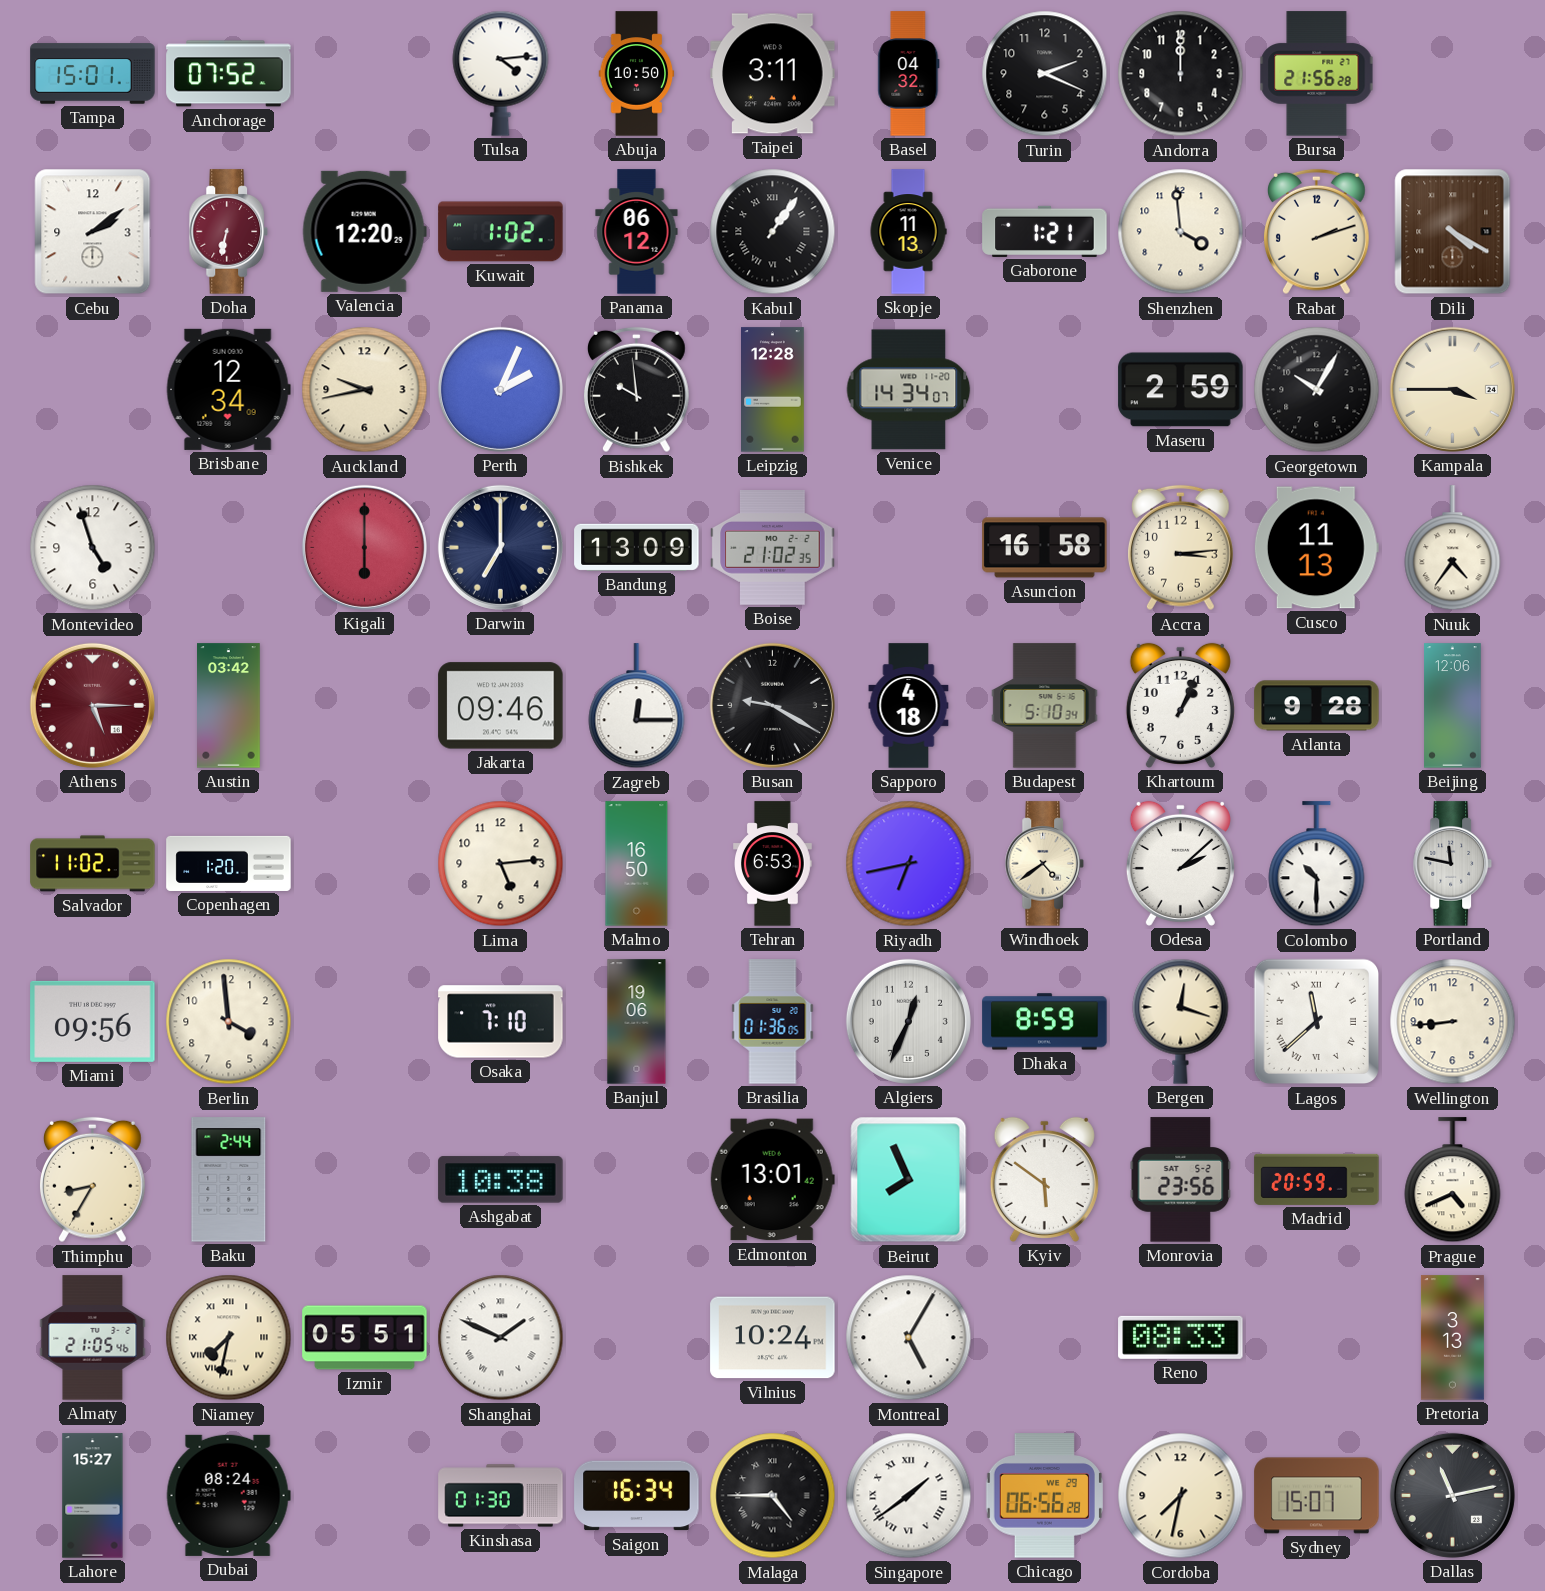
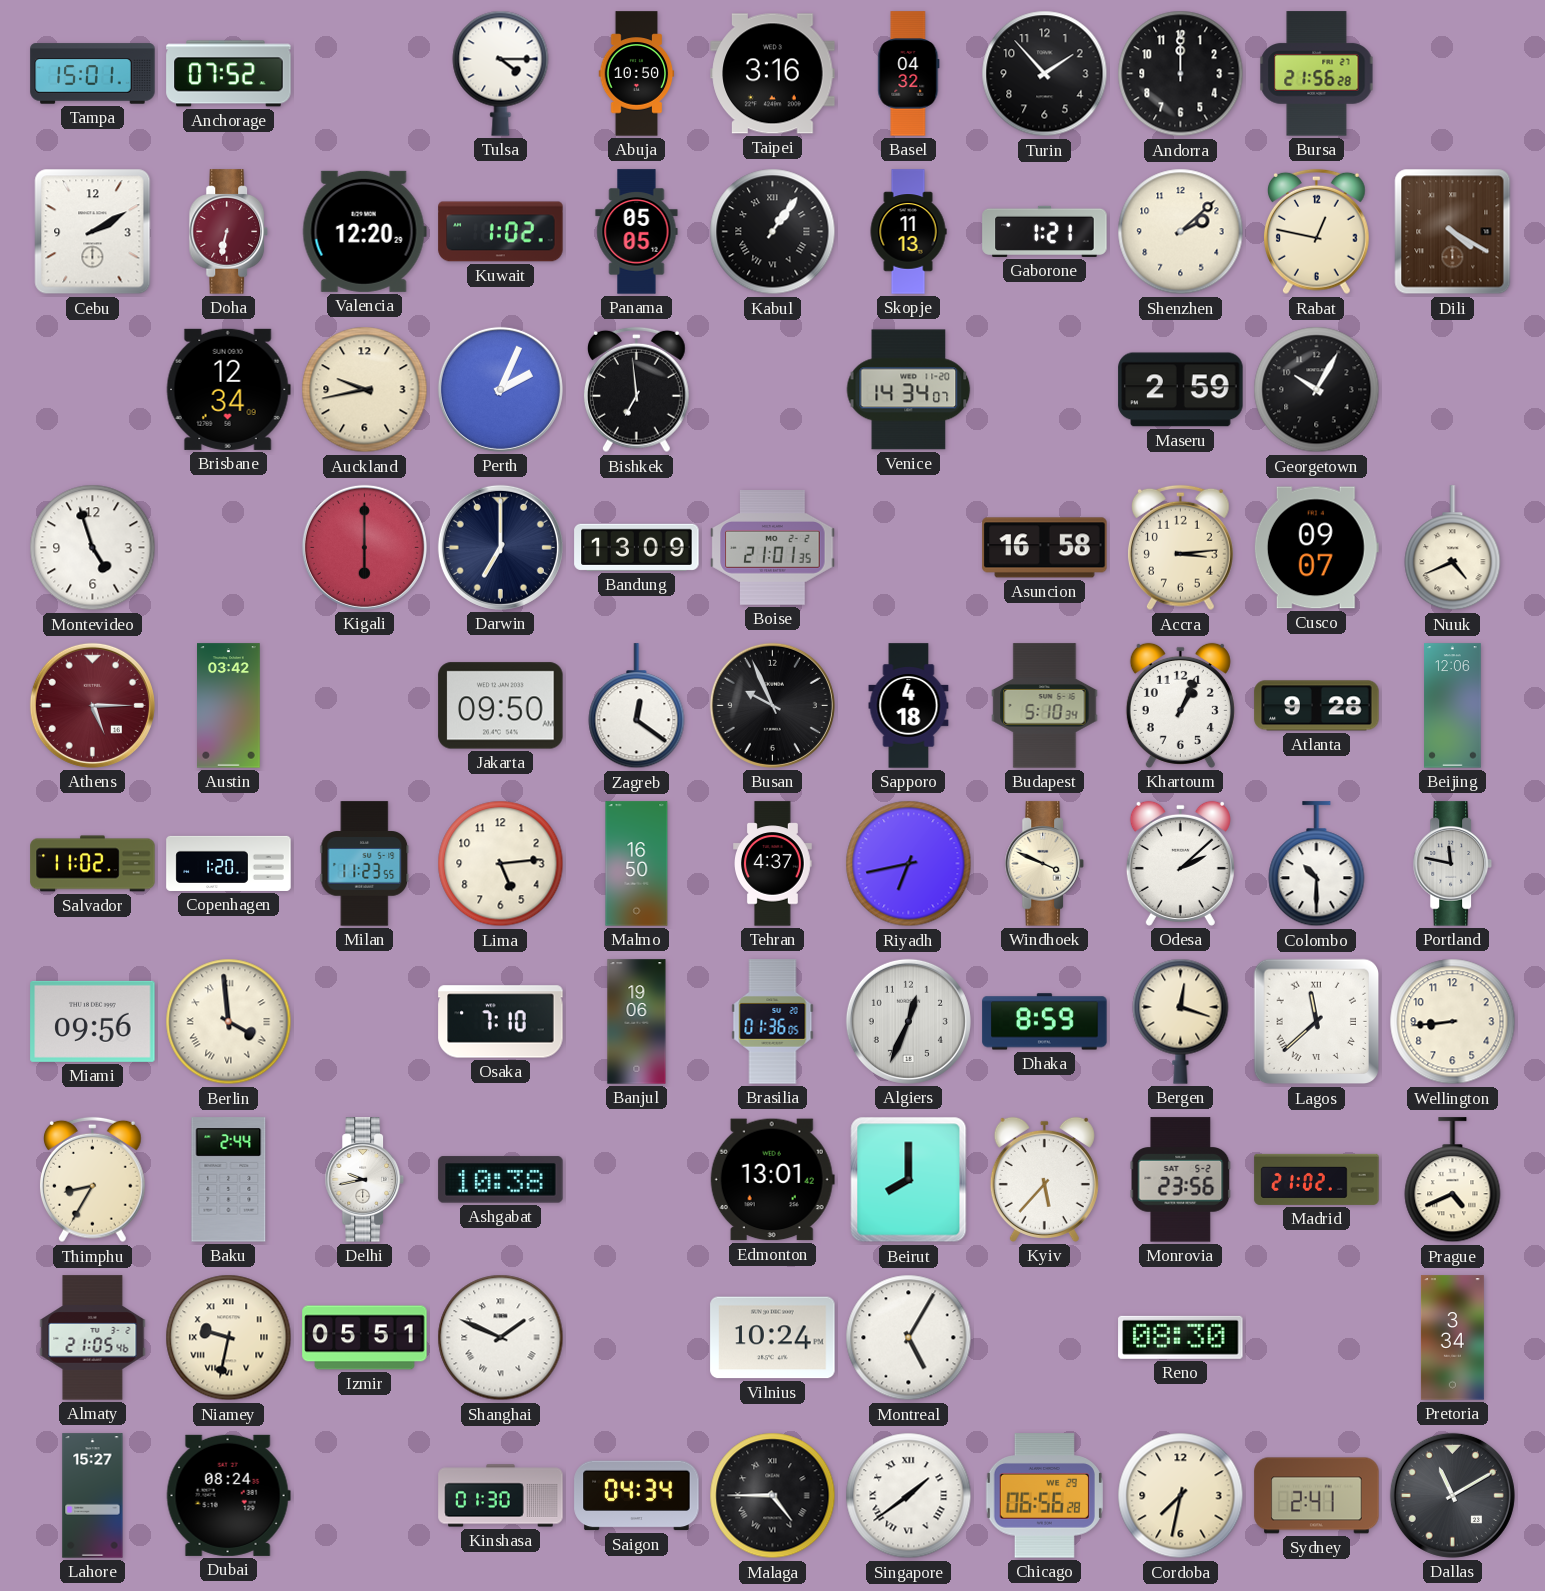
Tulsa: 4:14 -> 4:15 (501, 73)
Taipei: 3:11 -> 3:16 (773, 74)
Turin: 2:19 -> 1:53 (1045, 74)
Cebu: 2:09 -> 2:10 (93, 232)
Panama: 06:12 -> 05:05 (637, 232)
Shenzhen: 3:59 -> 2:08 (1181, 232)
Rabat: 2:12 -> 12:47 (1316, 232)
Bishkek: 9:59 -> 6:59 (636, 390)
Leipzig: 12:28 -> none (773, 390)
Kampala: 3:45 -> none (1452, 389)
Boise: 21:02 -> 21:01 (773, 548)
Cusco: 11:13 -> 09:07 (1316, 548)
Nuuk: 4:36 -> 4:41 (1453, 548)
Jakarta: 09:46 -> 09:50 (501, 706)
Zagreb: 12:15 -> 12:21 (637, 706)
Busan: 9:20 -> 9:56 (772, 705)
Milan: none -> 11:23 (365, 864)
Tehran: 6:53 -> 4:37 (773, 864)
Windhoek: 4:39 -> 3:49 (1044, 864)
Berlin numerals: Arabic -> Roman (229, 1022)
Delhi: none -> 9:43 (364, 1180)
Beirut: 7:56 -> 8:00 (909, 1180)
Kyiv: 5:51 -> 5:37 (1044, 1179)
Madrid: 20:59 -> 21:02 (1317, 1179)
Niamey: 7:32 -> 9:32 (229, 1338)
Reno: 08:33 -> 08:30 (1181, 1337)
Pretoria: 3:13 -> 3:34 (1452, 1338)
Saigon: 16:34 -> 04:34 (637, 1496)
Sydney: 15:07 -> 2:41 (1317, 1496)
Dallas: 11:13 -> 11:10 (1452, 1495)
